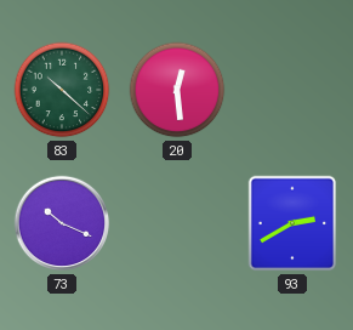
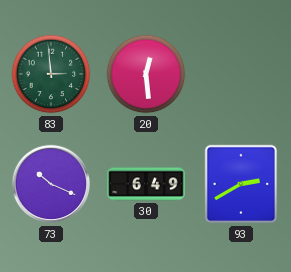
83: 10:22 -> 2:59 (51, 74)
30: none -> 6:49 (146, 184)
